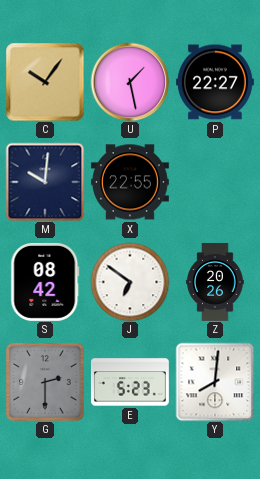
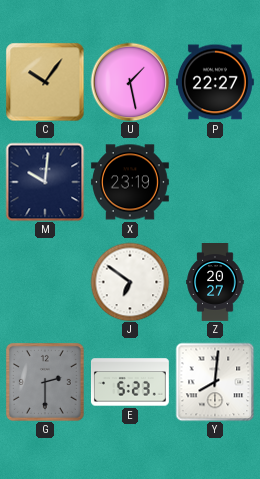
X: 22:55 -> 23:19 (130, 182)
S: 08:42 -> none (45, 282)
Z: 20:26 -> 20:27 (215, 283)
